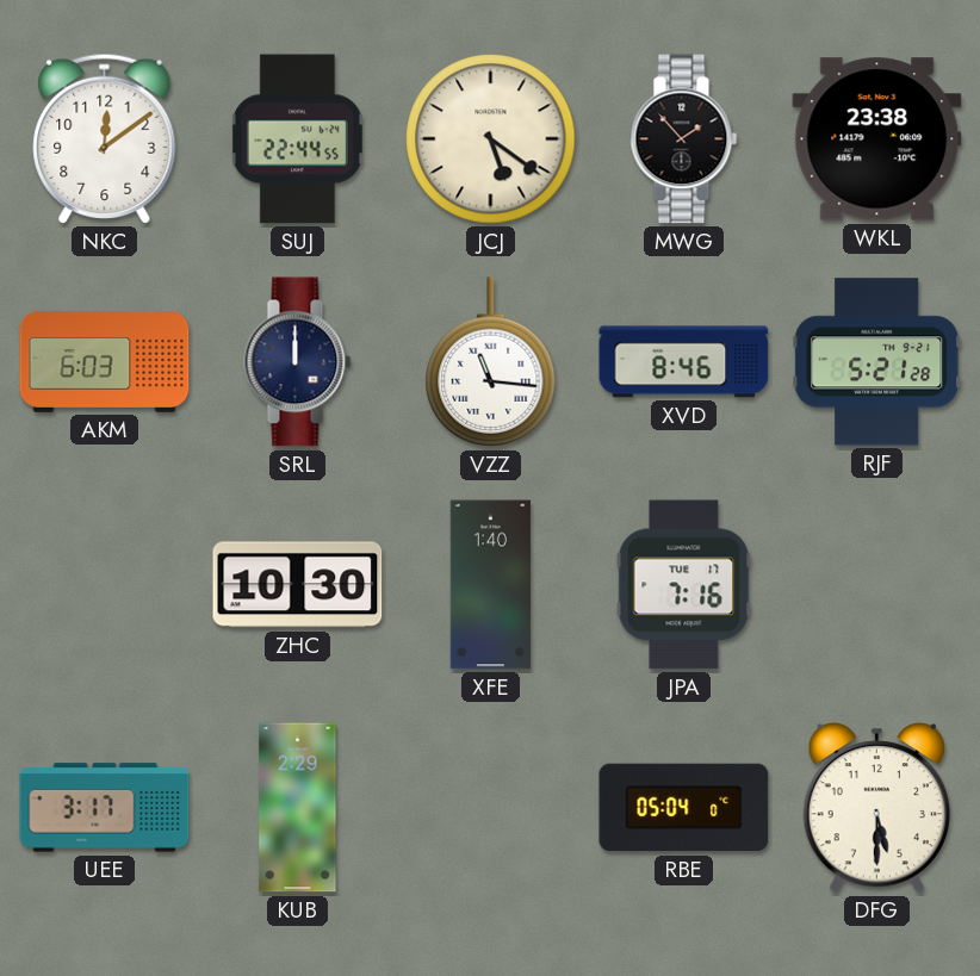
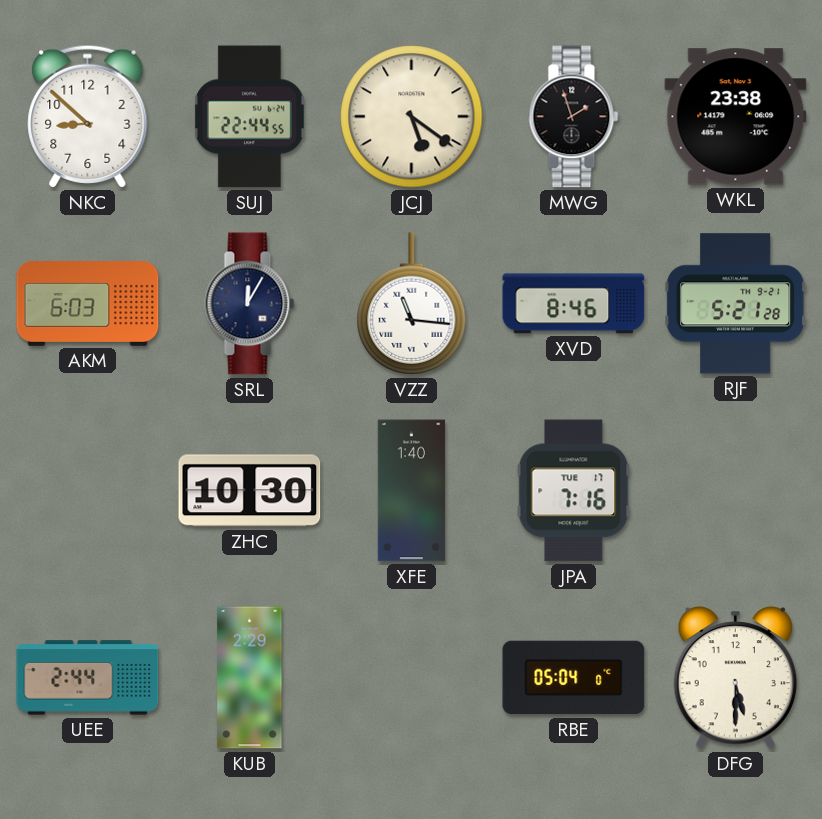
NKC: 12:09 -> 8:52 (88, 116)
MWG: 1:53 -> 1:57 (574, 117)
SRL: 12:00 -> 12:05 (250, 304)
UEE: 3:17 -> 2:44 (88, 678)
